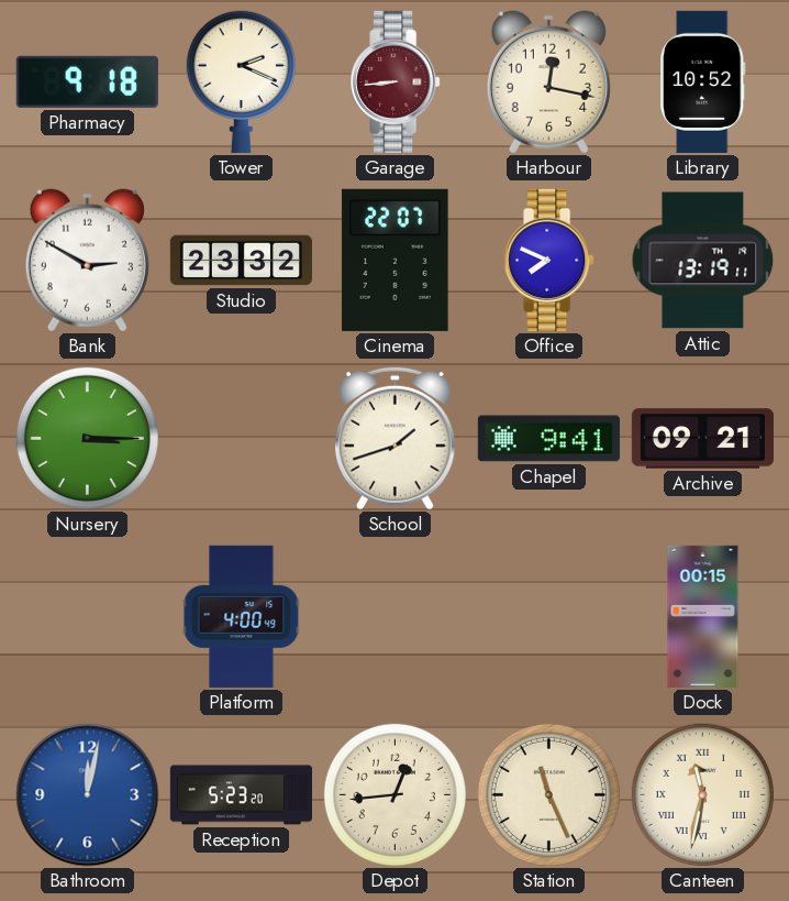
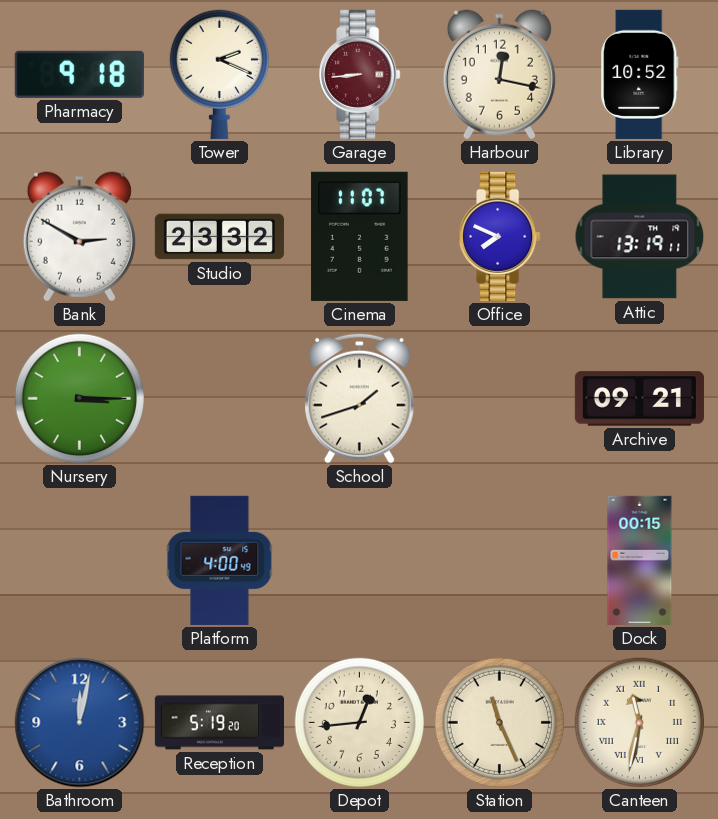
Cinema: 22:07 -> 11:07 (360, 236)
Chapel: 9:41 -> none (548, 439)
Reception: 5:23 -> 5:19 (219, 723)
